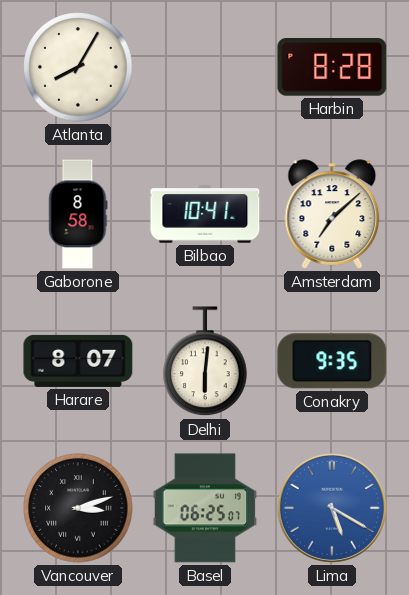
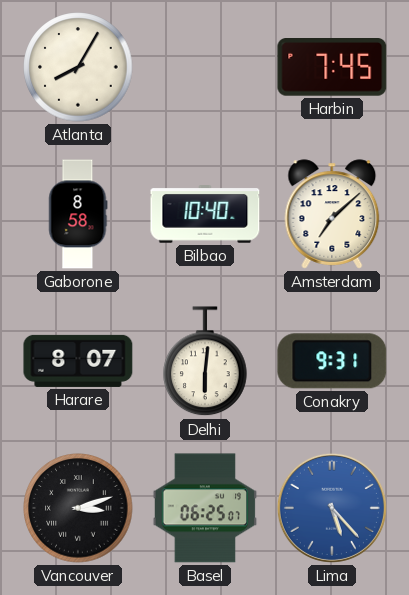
Harbin: 8:28 -> 7:45 (332, 68)
Bilbao: 10:41 -> 10:40 (205, 214)
Conakry: 9:35 -> 9:31 (332, 361)
Lima: 5:20 -> 5:23 (332, 508)
